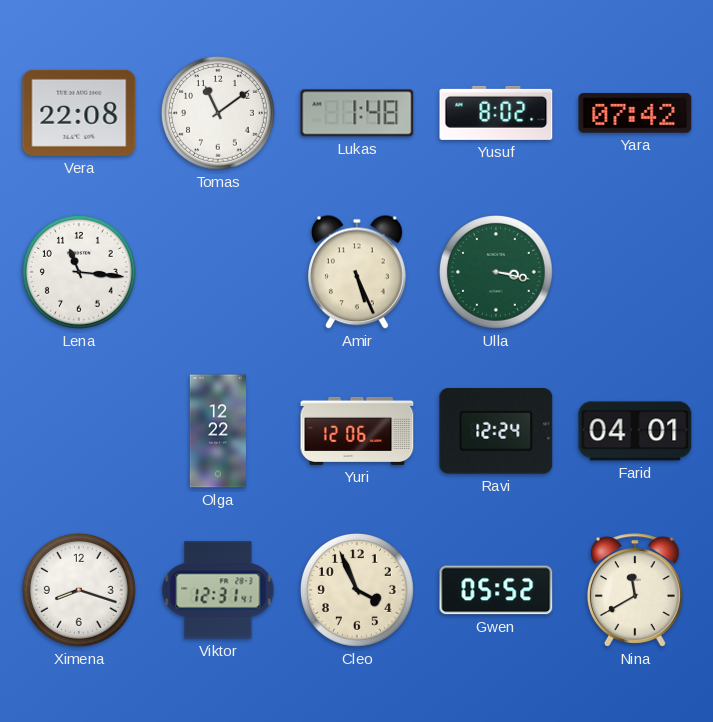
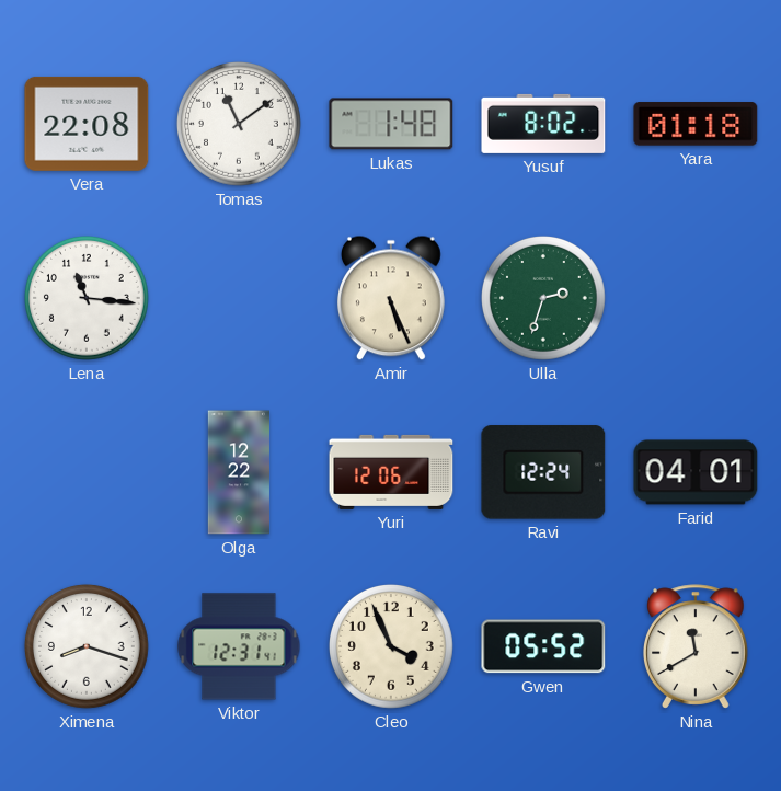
Yara: 07:42 -> 01:18 (696, 124)
Ulla: 3:17 -> 2:33 (543, 298)
